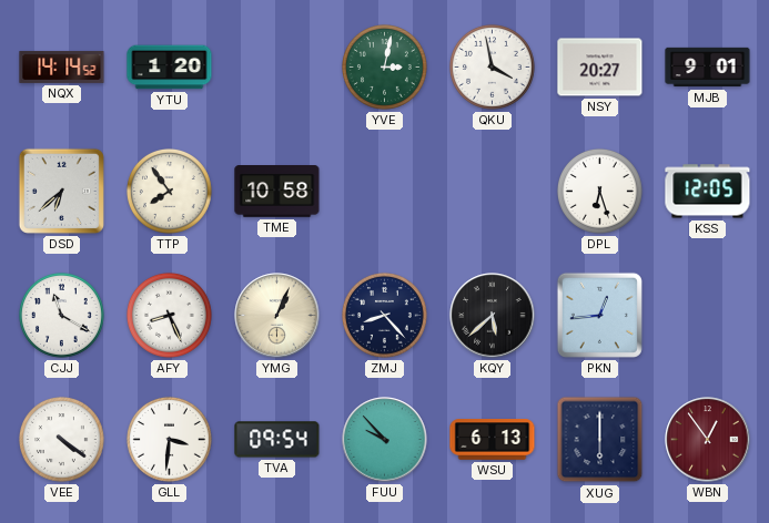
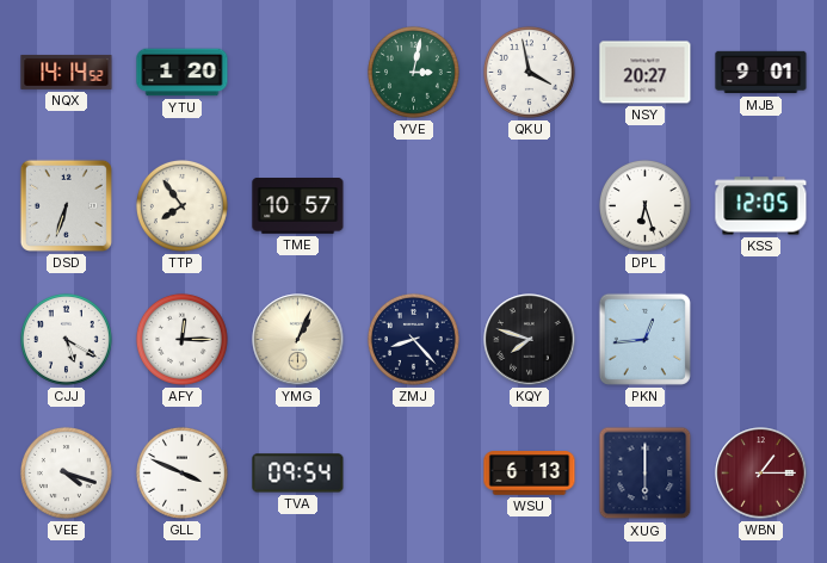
DSD: 6:38 -> 6:33 (66, 205)
TME: 10:58 -> 10:57 (298, 206)
CJJ: 11:20 -> 5:20 (66, 339)
AFY: 8:26 -> 12:15 (181, 339)
KQY: 5:38 -> 7:48 (530, 340)
VEE: 4:21 -> 4:18 (66, 472)
GLL: 3:31 -> 3:49 (181, 472)
FUU: 9:53 -> none (385, 440)
WBN: 12:54 -> 1:15 (761, 474)
